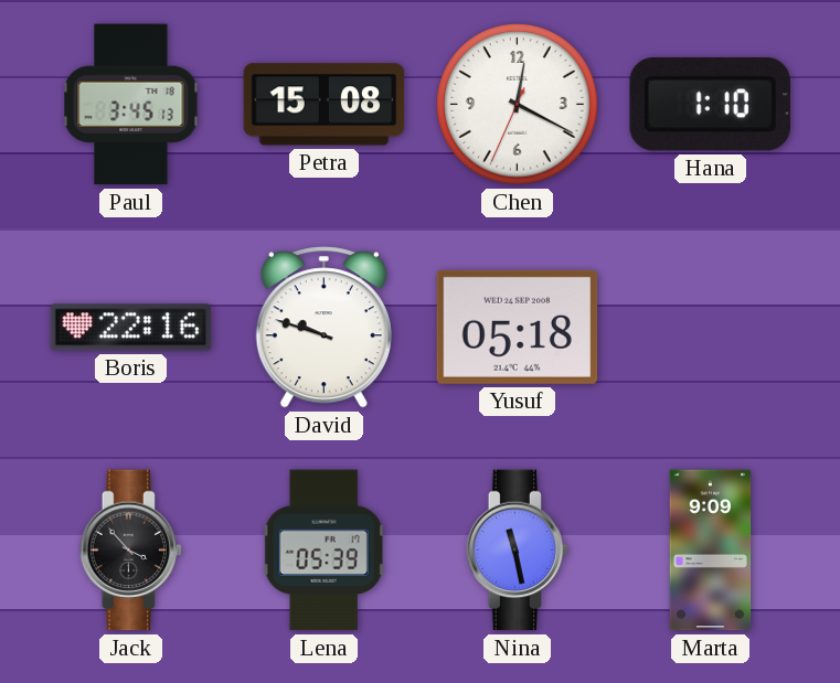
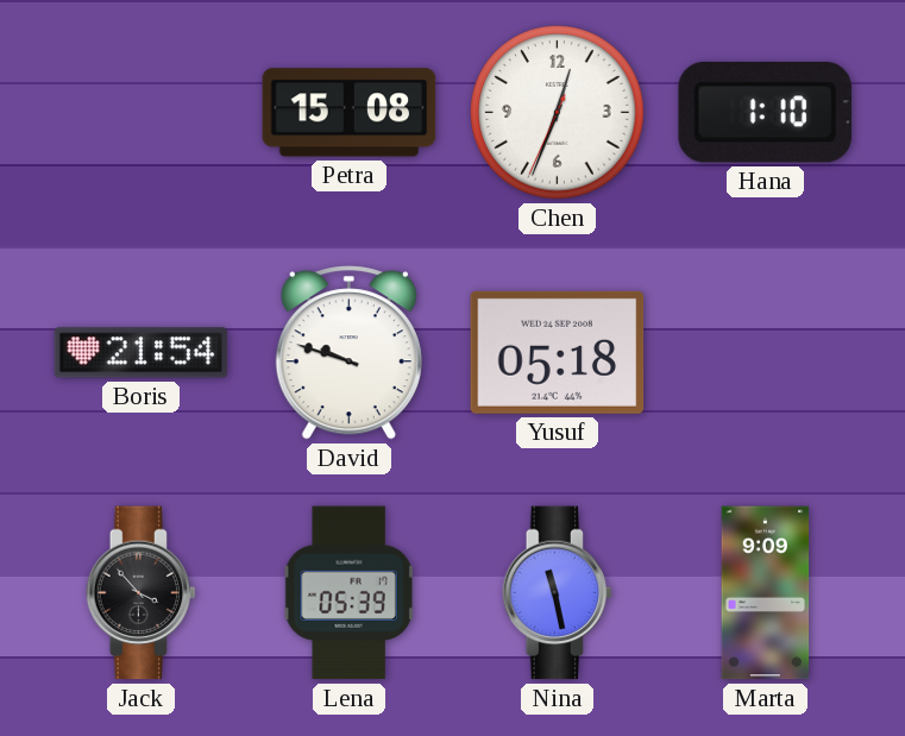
Paul: 3:45 -> none (131, 105)
Chen: 12:19 -> 12:33 (558, 113)
Boris: 22:16 -> 21:54 (142, 353)
